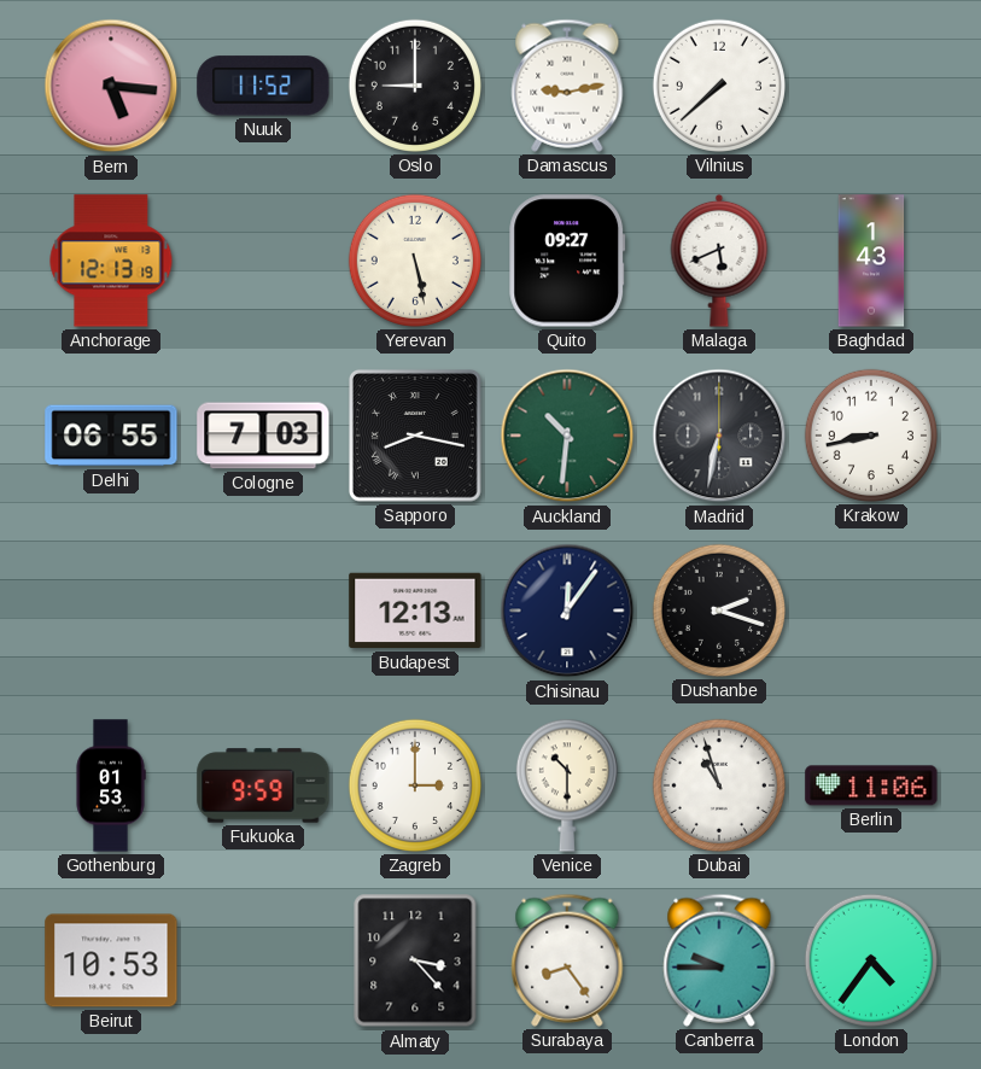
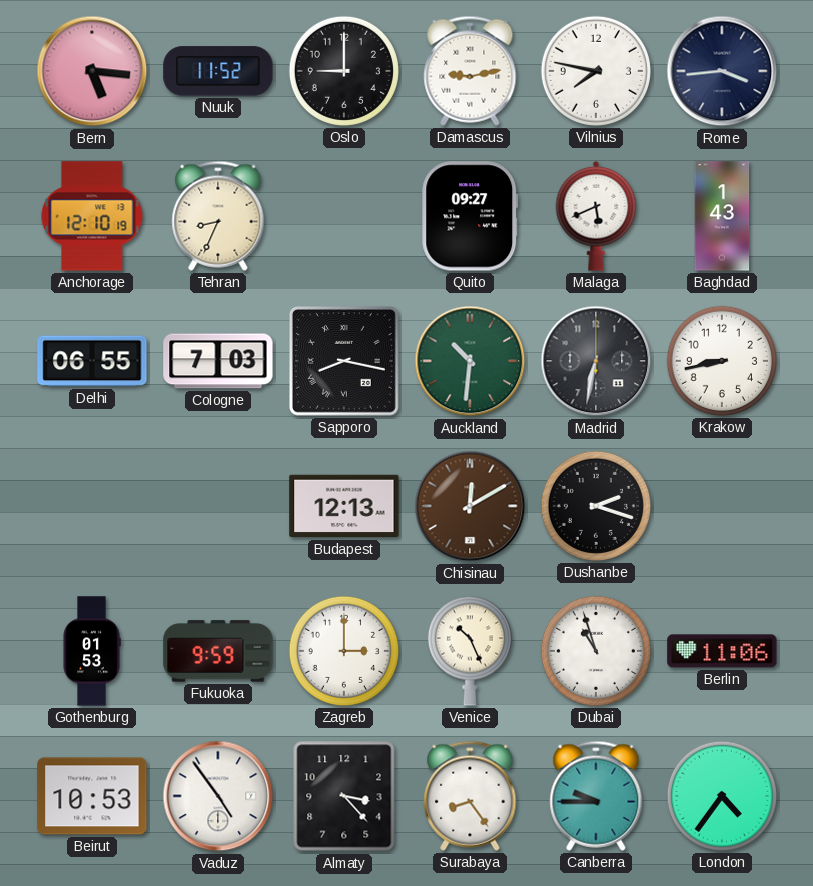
Vilnius: 7:38 -> 7:47 (596, 71)
Rome: none -> 3:44 (722, 71)
Anchorage: 12:13 -> 12:10 (92, 216)
Tehran: none -> 8:34 (218, 216)
Yerevan: 5:28 -> none (415, 261)
Chisinau: 12:06 -> 12:10 (470, 506)
Chisinau dial: navy -> brown (470, 506)
Venice: 10:30 -> 10:26 (470, 651)
Vaduz: none -> 4:54 (218, 796)
